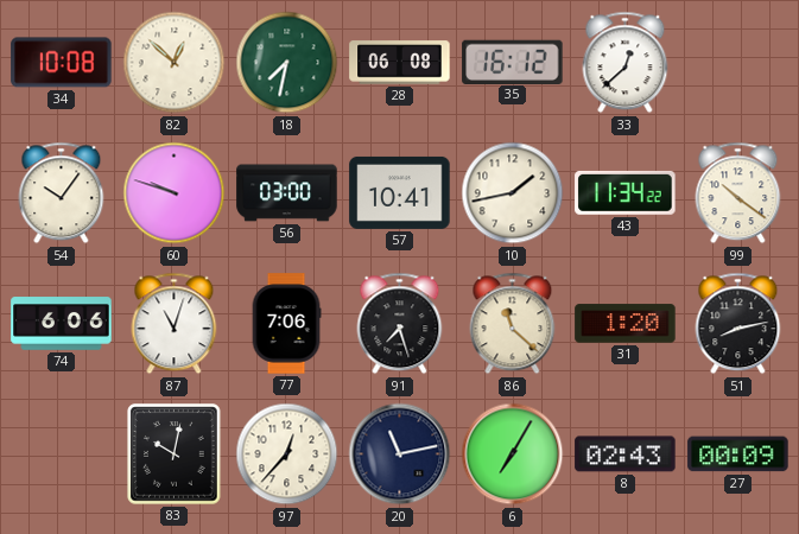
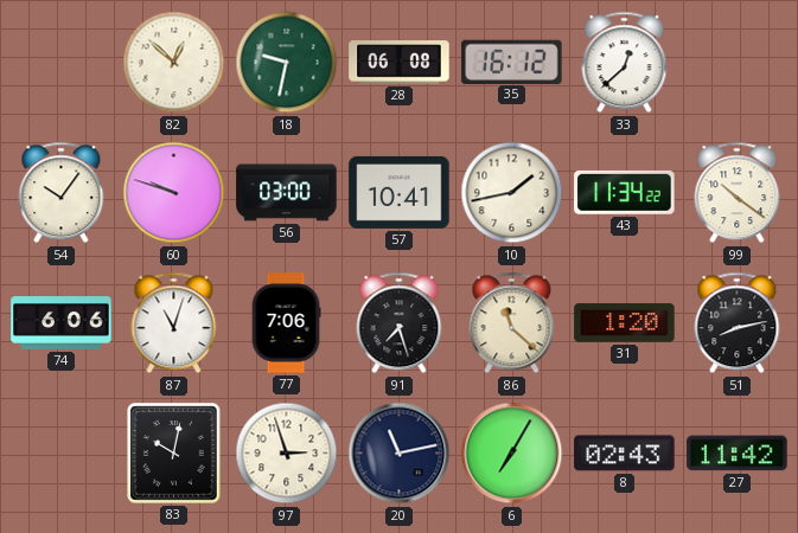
34: 10:08 -> none (62, 63)
18: 7:32 -> 9:32 (287, 63)
97: 12:37 -> 2:57 (287, 454)
27: 00:09 -> 11:42 (738, 454)
